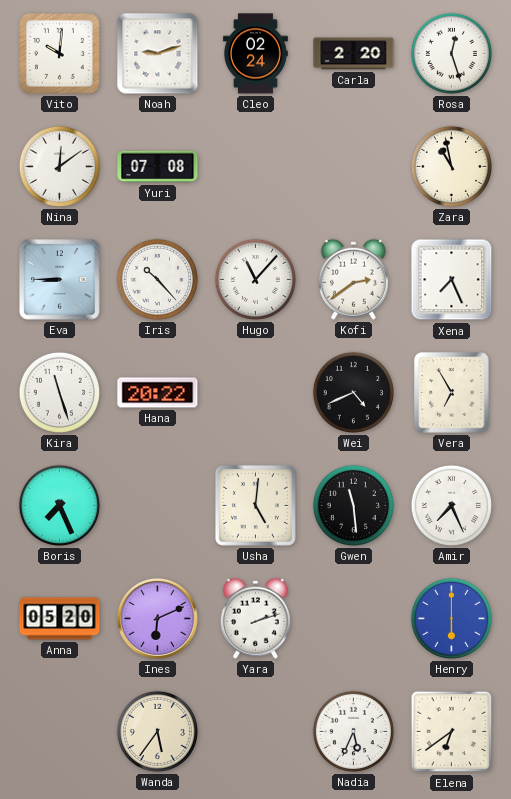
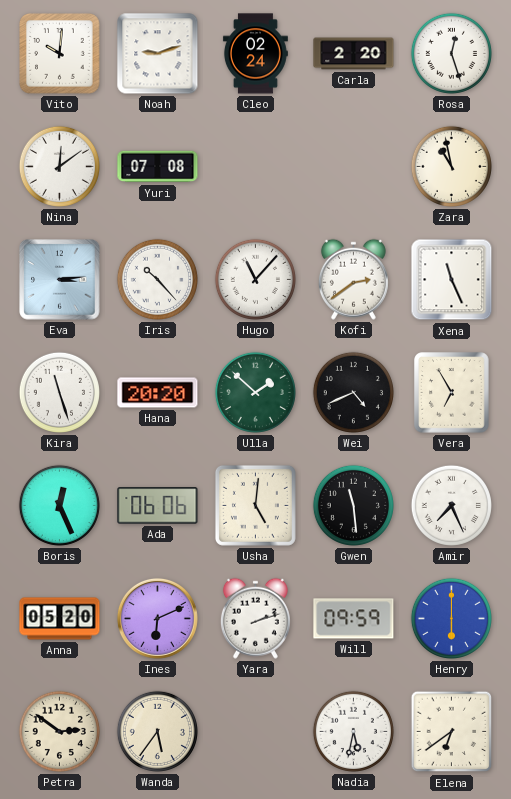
Eva: 8:45 -> 3:14 (60, 280)
Xena: 7:26 -> 11:26 (452, 280)
Hana: 20:22 -> 20:20 (158, 393)
Ulla: none -> 1:52 (255, 392)
Boris: 7:26 -> 12:26 (59, 505)
Ada: none -> 06:06 (158, 506)
Will: none -> 09:59 (354, 619)
Petra: none -> 2:51 (59, 731)
Nadia: 5:34 -> 5:32 (353, 731)
